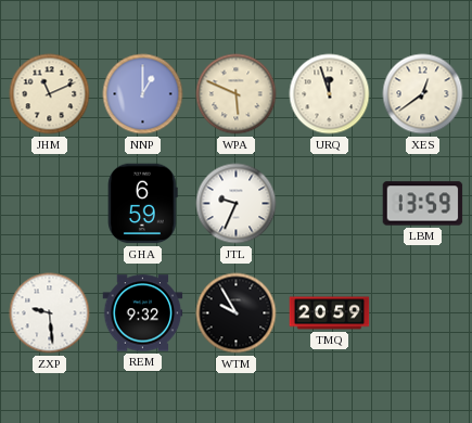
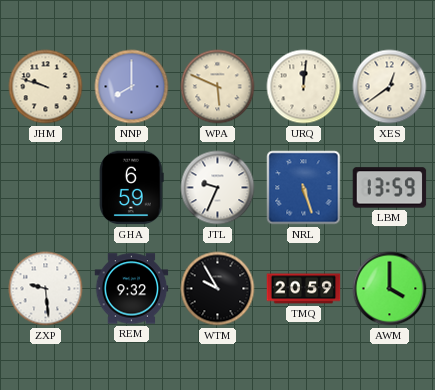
JHM: 11:11 -> 9:48 (46, 87)
NNP: 1:00 -> 8:00 (132, 87)
URQ: 11:57 -> 12:01 (304, 87)
NRL: none -> 5:27 (304, 188)
AWM: none -> 4:00 (390, 289)
